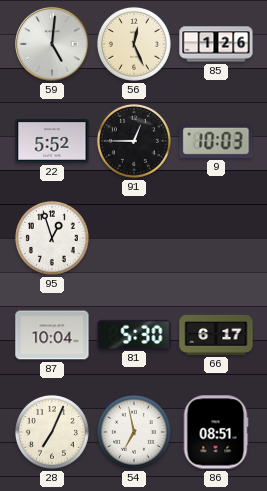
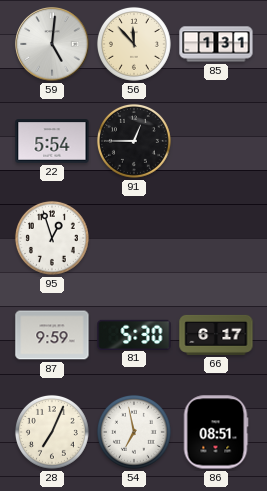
56: 12:26 -> 11:53 (134, 44)
85: 1:26 -> 1:31 (216, 44)
22: 5:52 -> 5:54 (52, 141)
9: 10:03 -> none (216, 141)
87: 10:04 -> 9:59 (52, 335)
